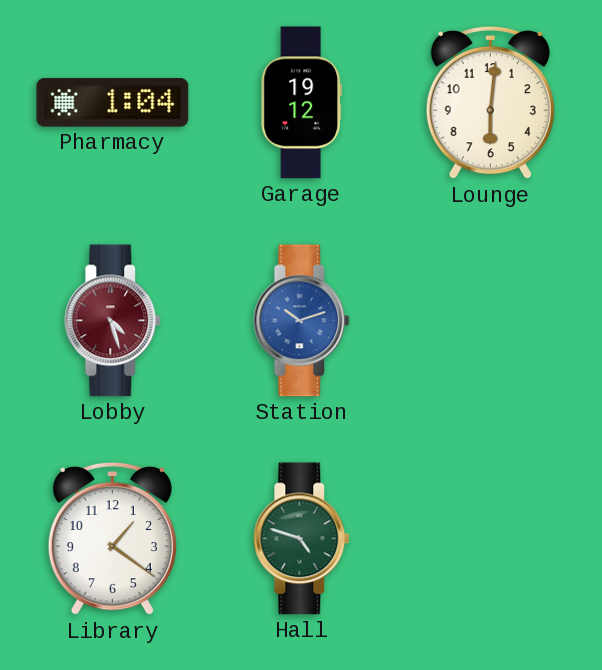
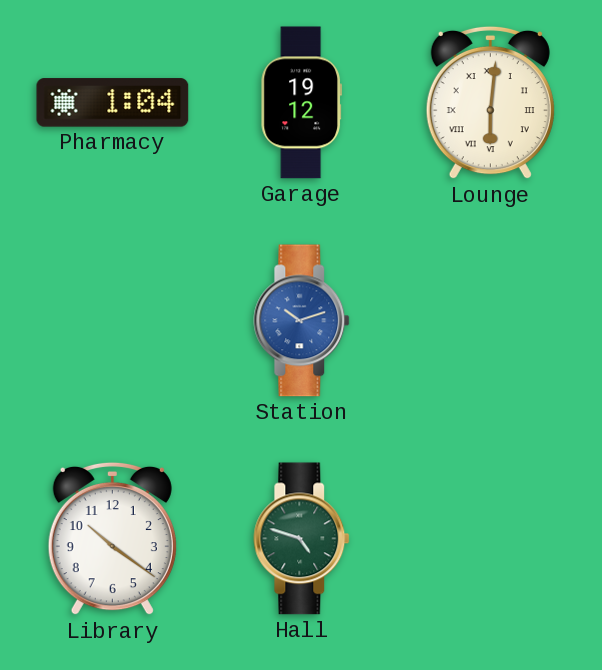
Lounge numerals: Arabic -> Roman (490, 103)
Lobby: 4:27 -> none (113, 321)
Library: 1:21 -> 10:21 (112, 539)
